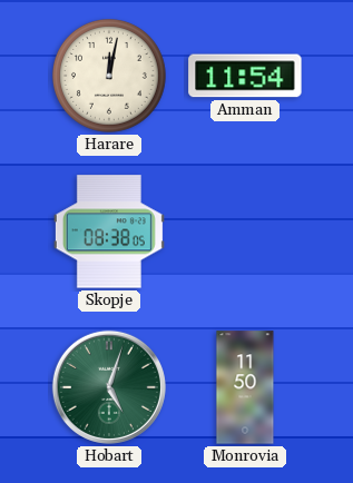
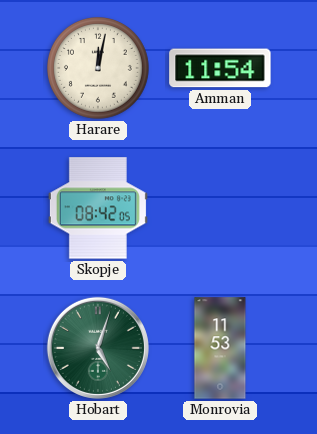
Skopje: 08:38 -> 08:42 (98, 208)
Monrovia: 11:50 -> 11:53 (220, 348)
